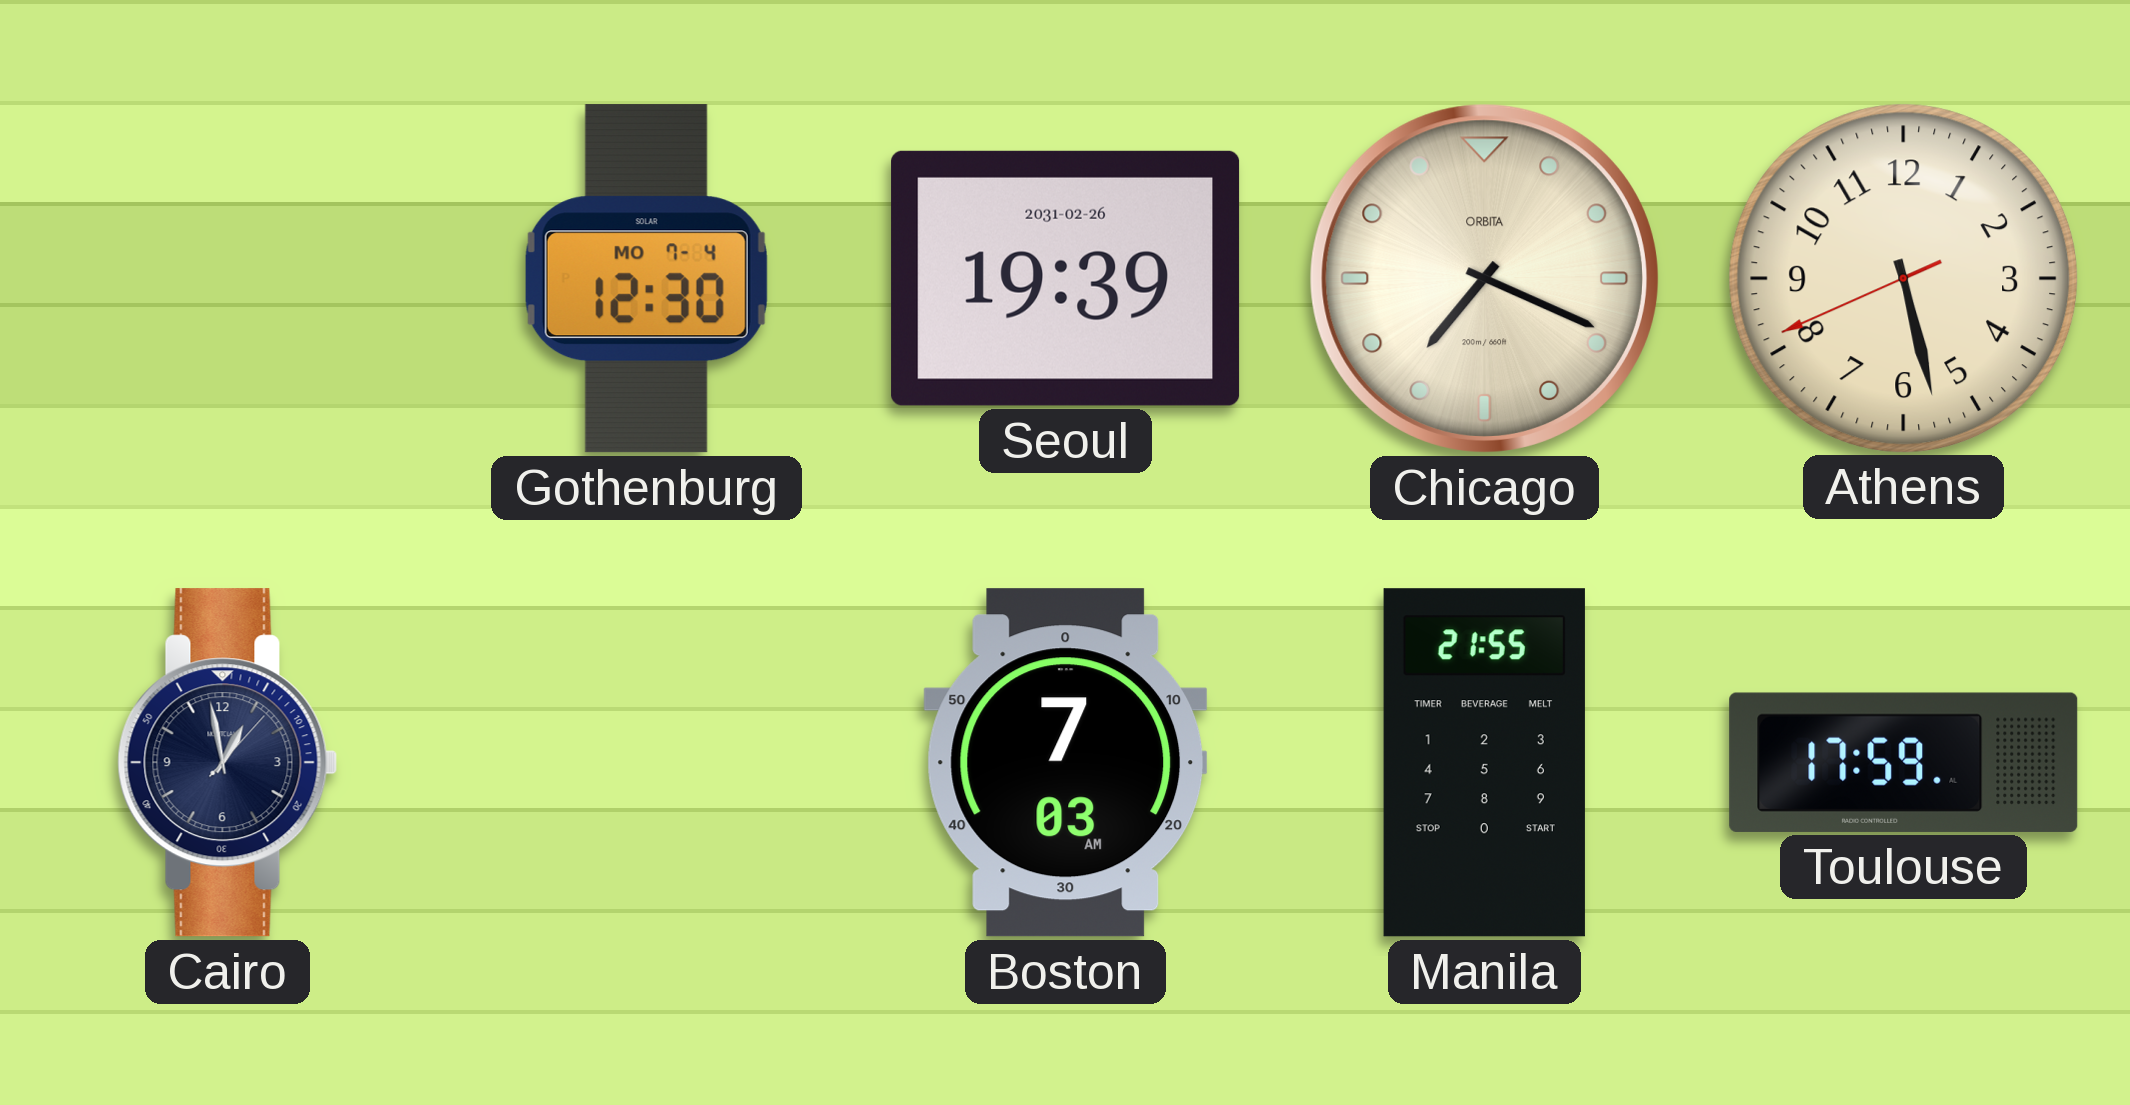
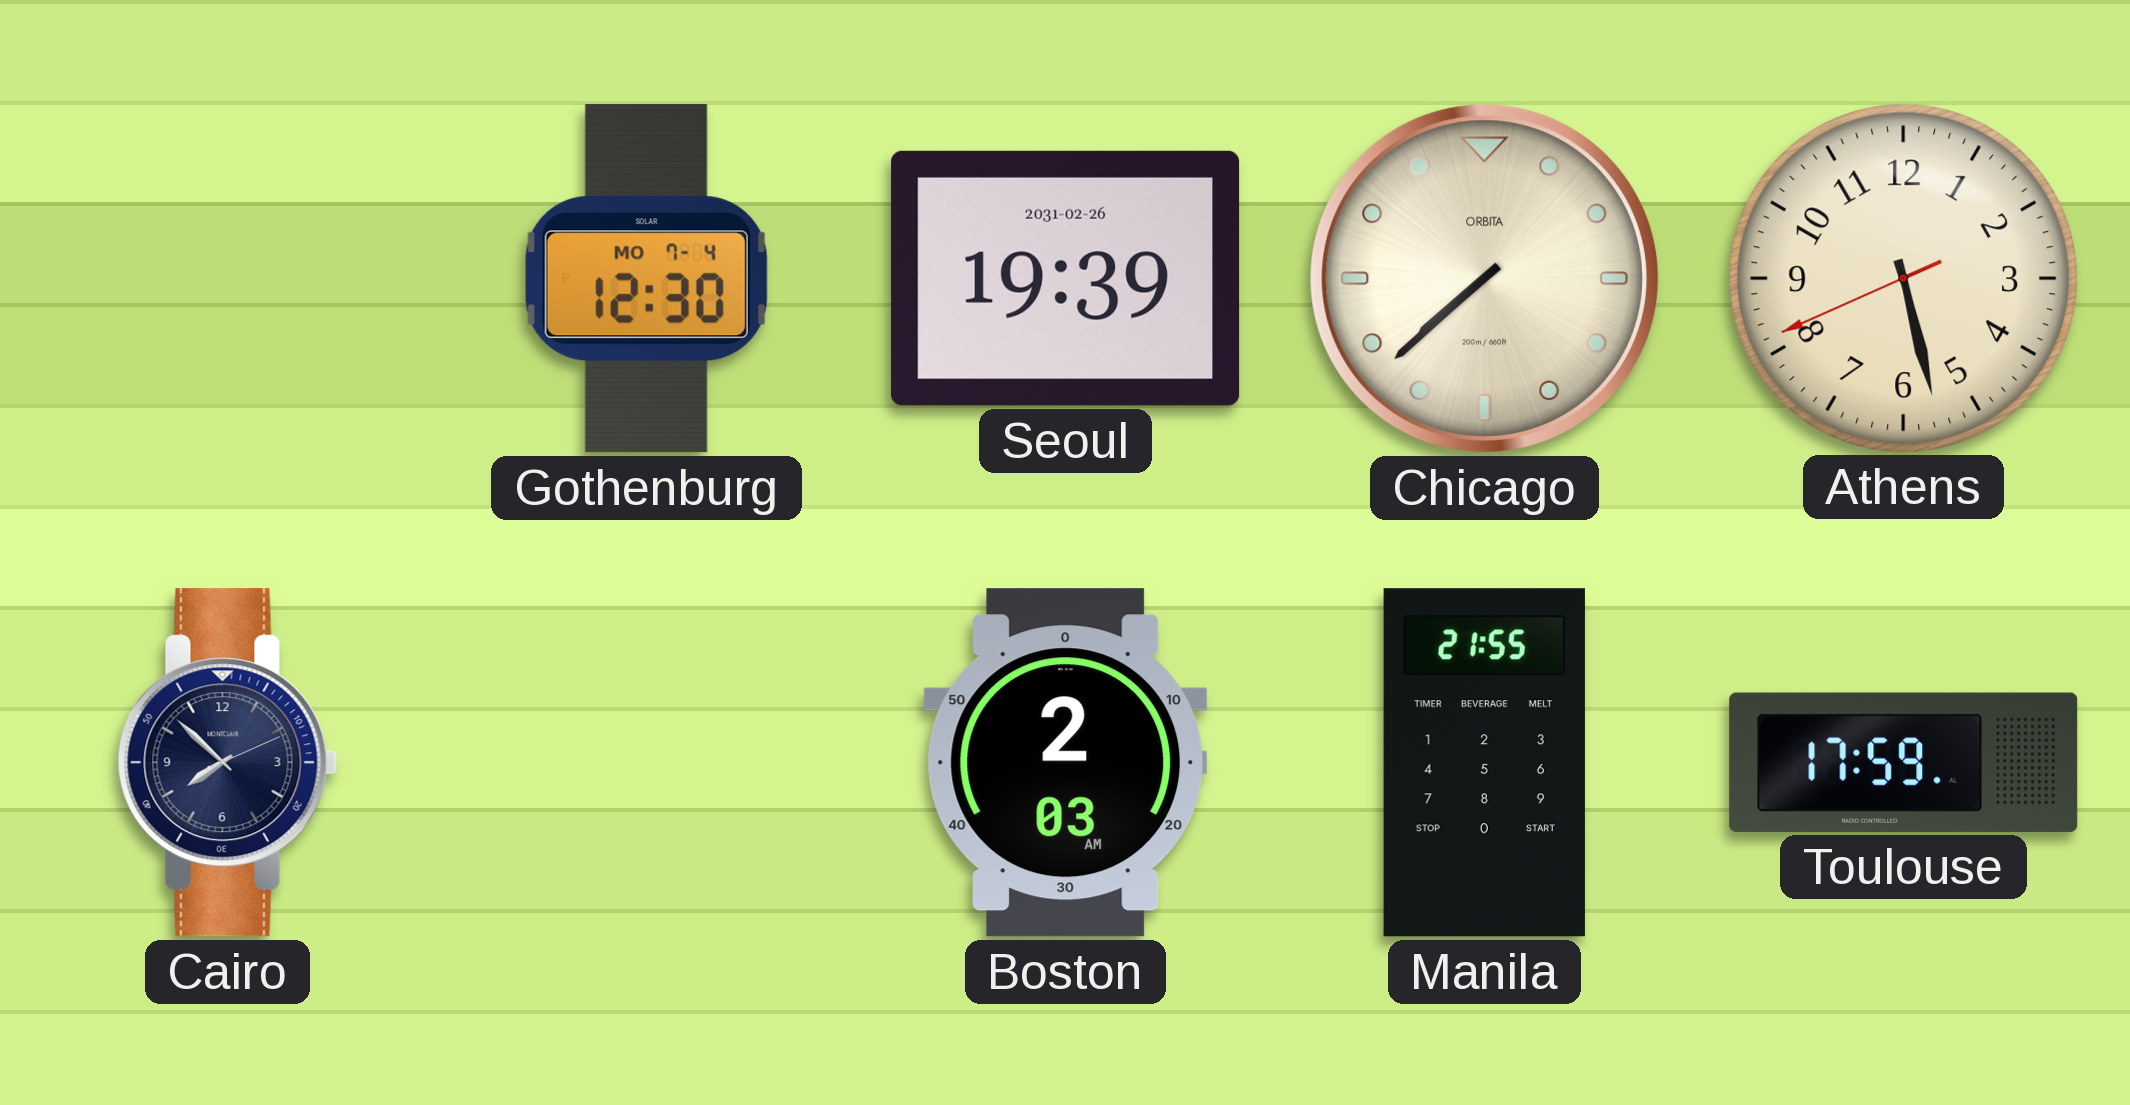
Chicago: 7:19 -> 7:38 (1484, 278)
Cairo: 12:58 -> 7:52 (228, 763)
Boston: 7:03 -> 2:03 (1066, 763)
